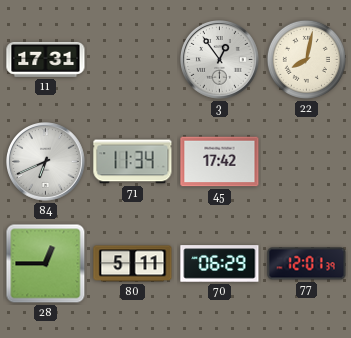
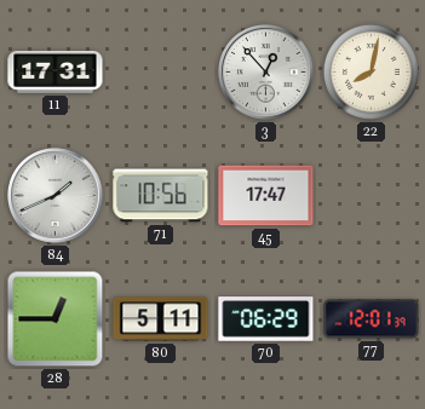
3: 12:54 -> 12:53 (266, 73)
84: 6:41 -> 1:41 (56, 196)
71: 11:34 -> 10:56 (161, 196)
45: 17:42 -> 17:47 (266, 196)
